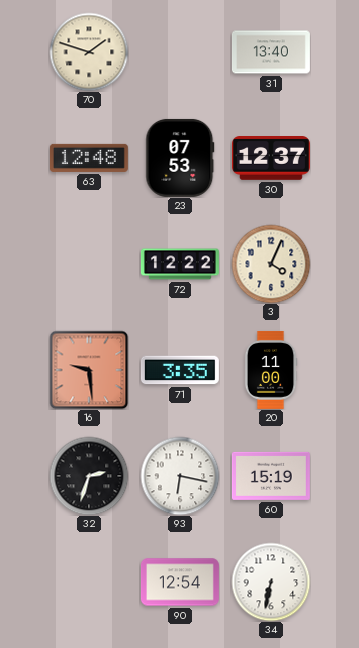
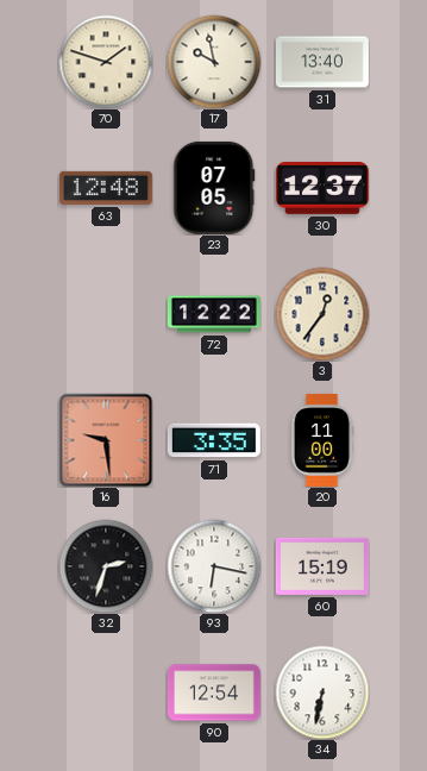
17: none -> 9:58 (214, 62)
23: 07:53 -> 07:05 (214, 188)
3: 4:04 -> 12:36 (322, 314)
